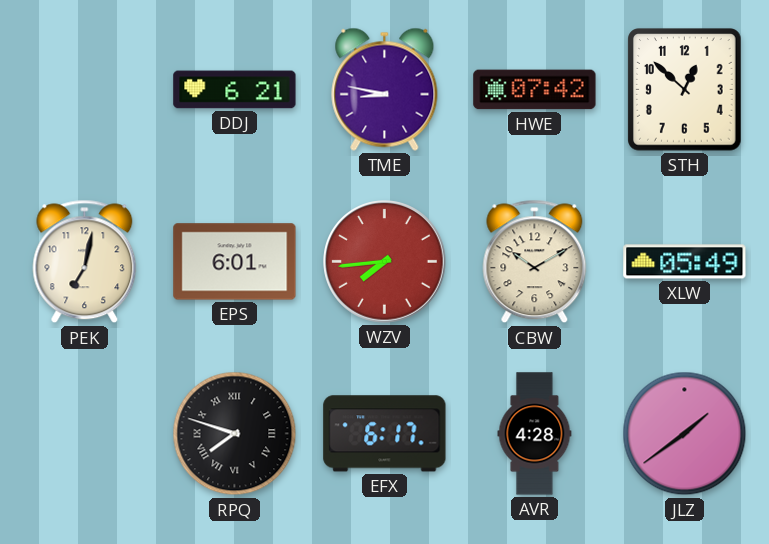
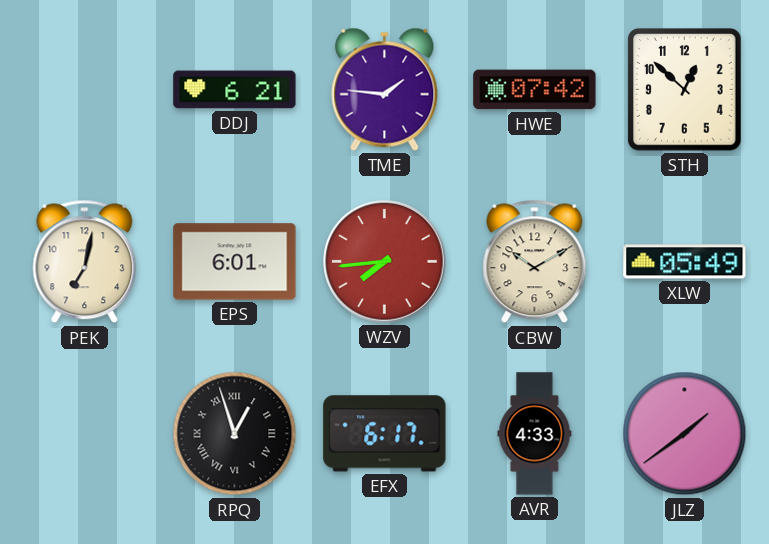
TME: 8:47 -> 1:46 (385, 89)
RPQ: 7:48 -> 12:57 (235, 434)
AVR: 4:28 -> 4:33 (535, 434)
